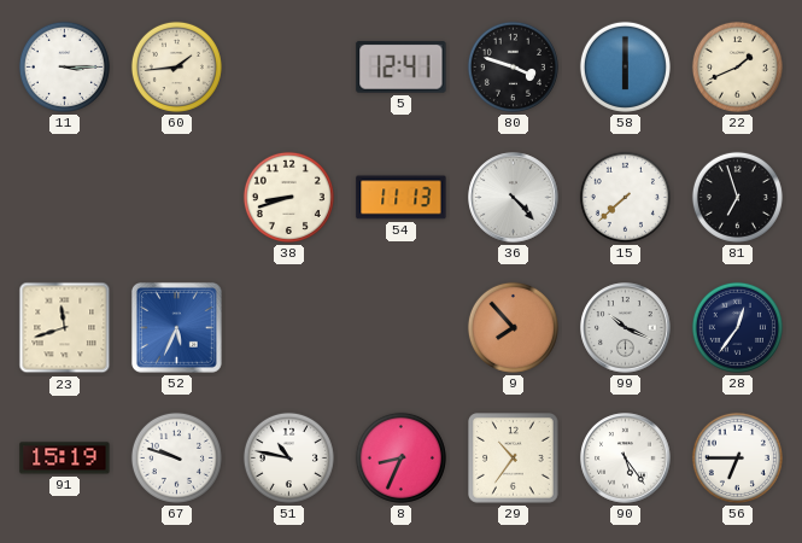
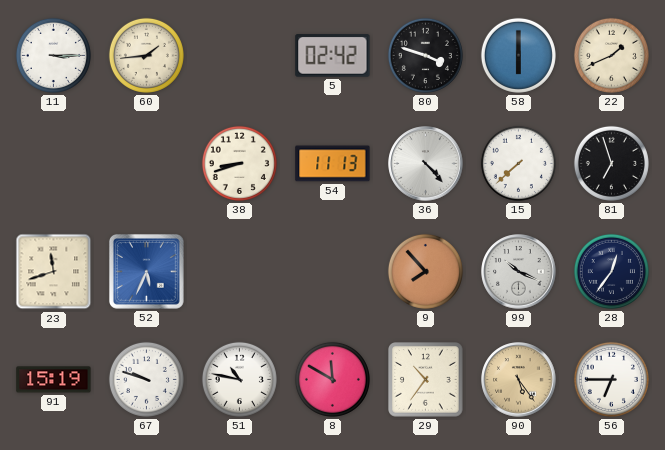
5: 12:41 -> 02:42 (333, 56)
8: 8:34 -> 11:50 (332, 379)
90 dial: white -> champagne (519, 380)
